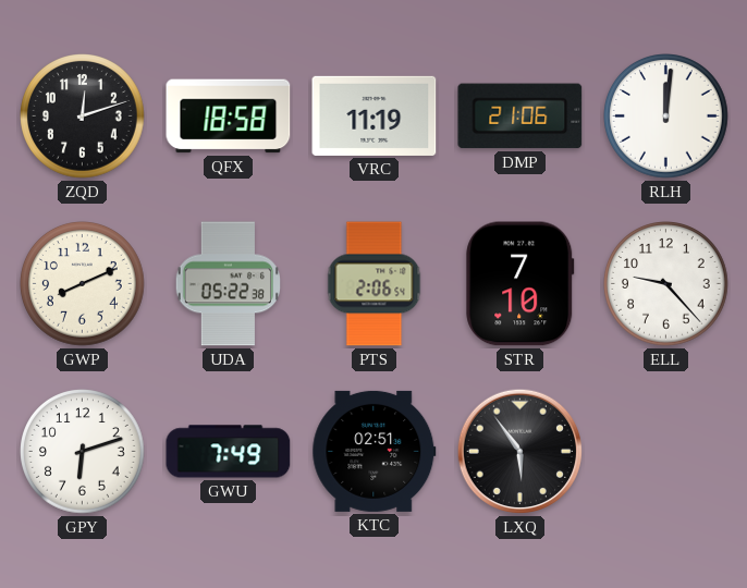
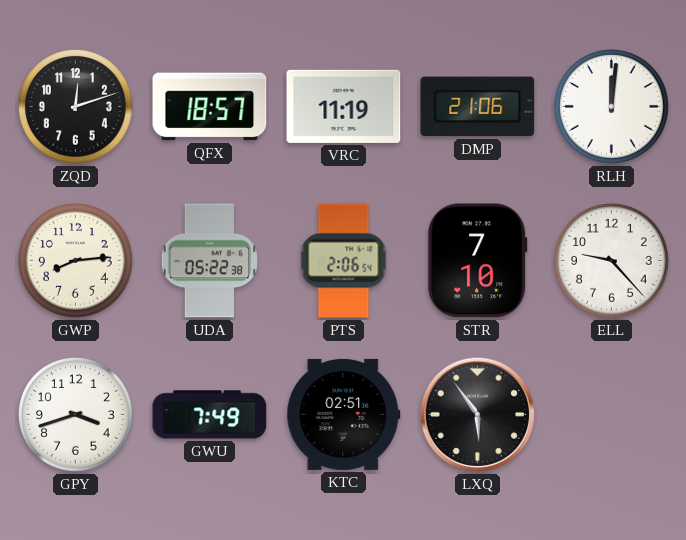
QFX: 18:58 -> 18:57 (210, 107)
GWP: 8:11 -> 8:14 (76, 261)
GPY: 6:12 -> 3:42 (76, 415)
